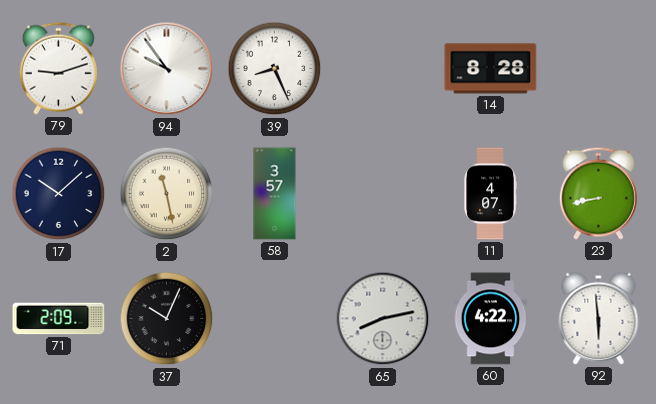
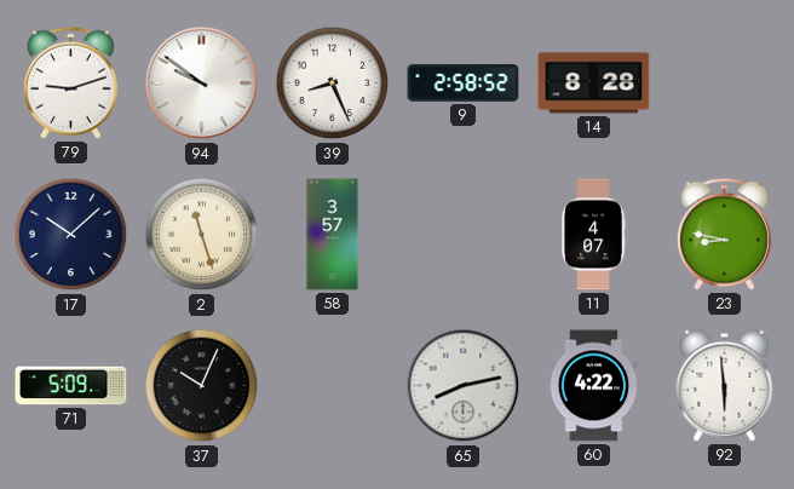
94: 9:54 -> 9:51 (202, 84)
9: none -> 2:58 (464, 84)
2: 11:28 -> 11:27 (202, 235)
23: 8:43 -> 8:47 (724, 234)
71: 2:09 -> 5:09 (71, 386)
